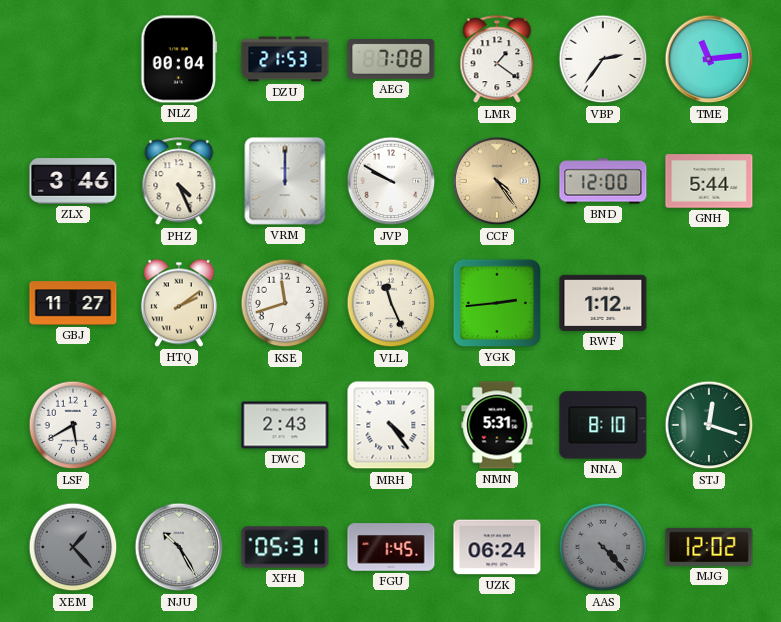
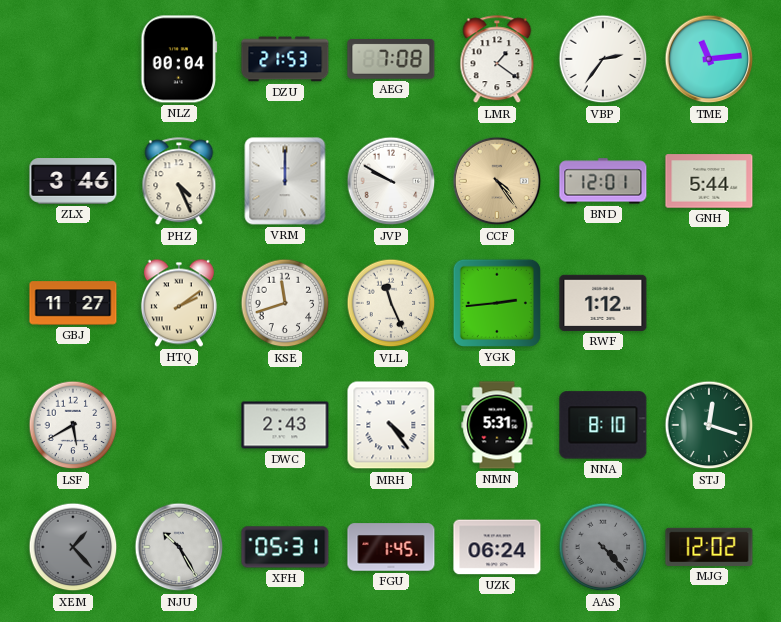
BND: 12:00 -> 12:01 (603, 181)
